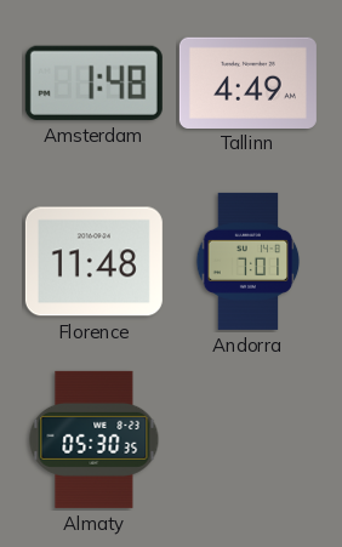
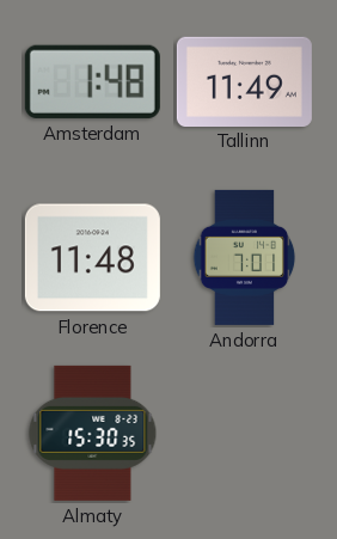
Tallinn: 4:49 -> 11:49 (244, 81)
Almaty: 05:30 -> 15:30 (93, 433)
